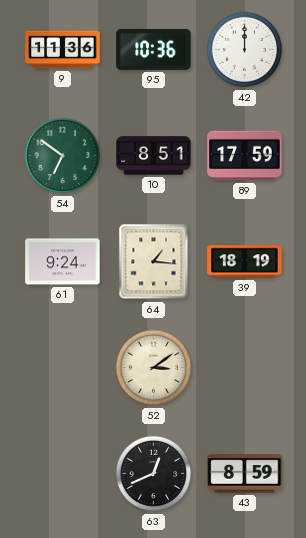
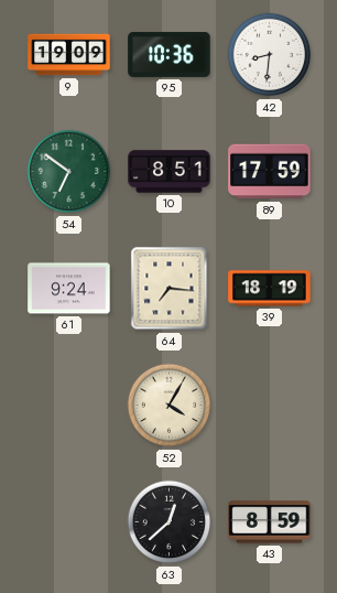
9: 11:36 -> 19:09 (69, 55)
42: 12:00 -> 8:31 (270, 55)
64: 1:16 -> 7:16 (170, 289)
52: 3:09 -> 4:05 (170, 406)
63: 12:41 -> 12:38 (170, 522)
